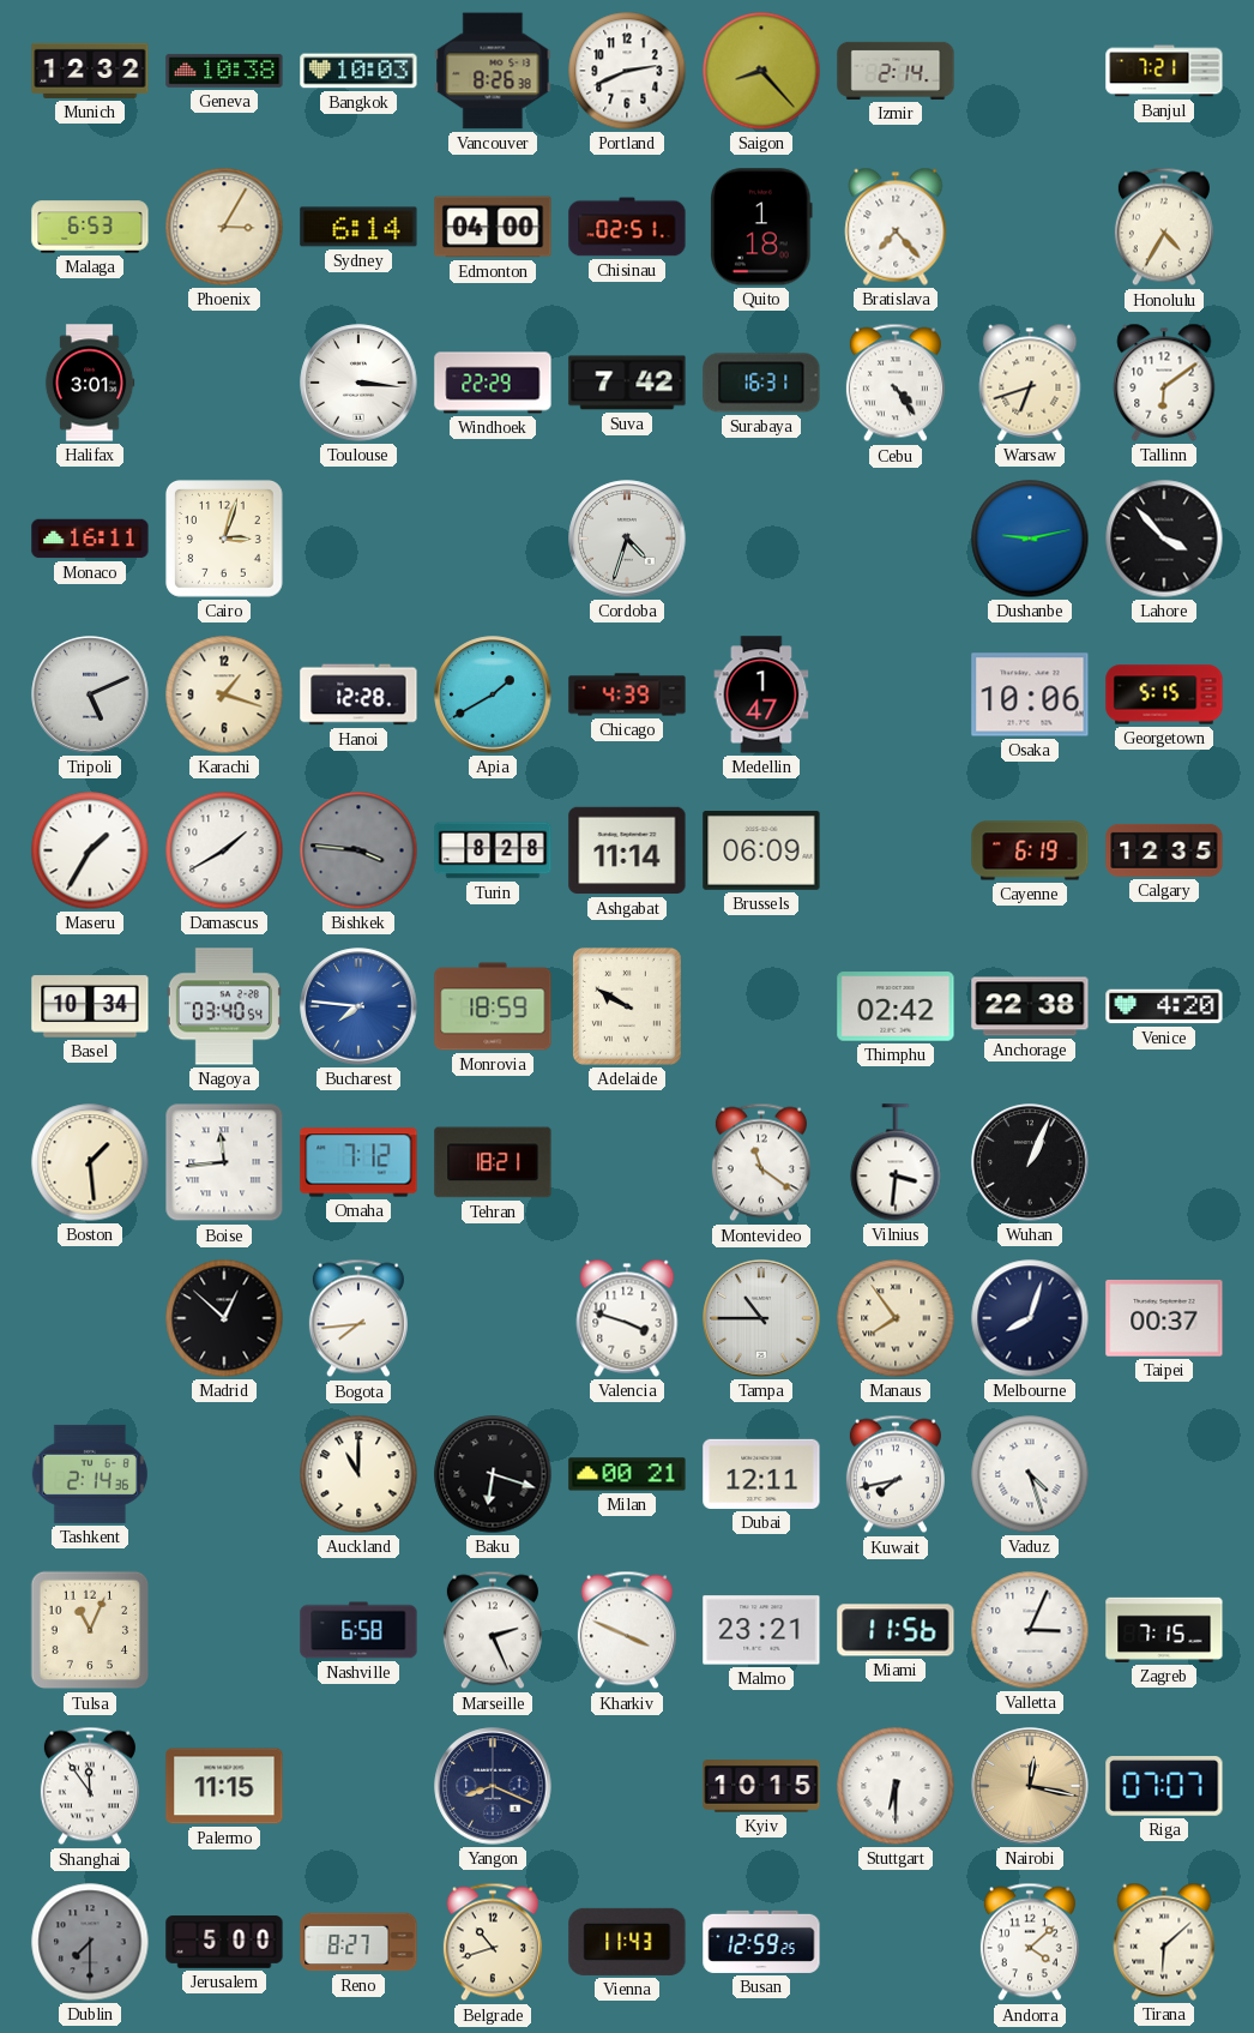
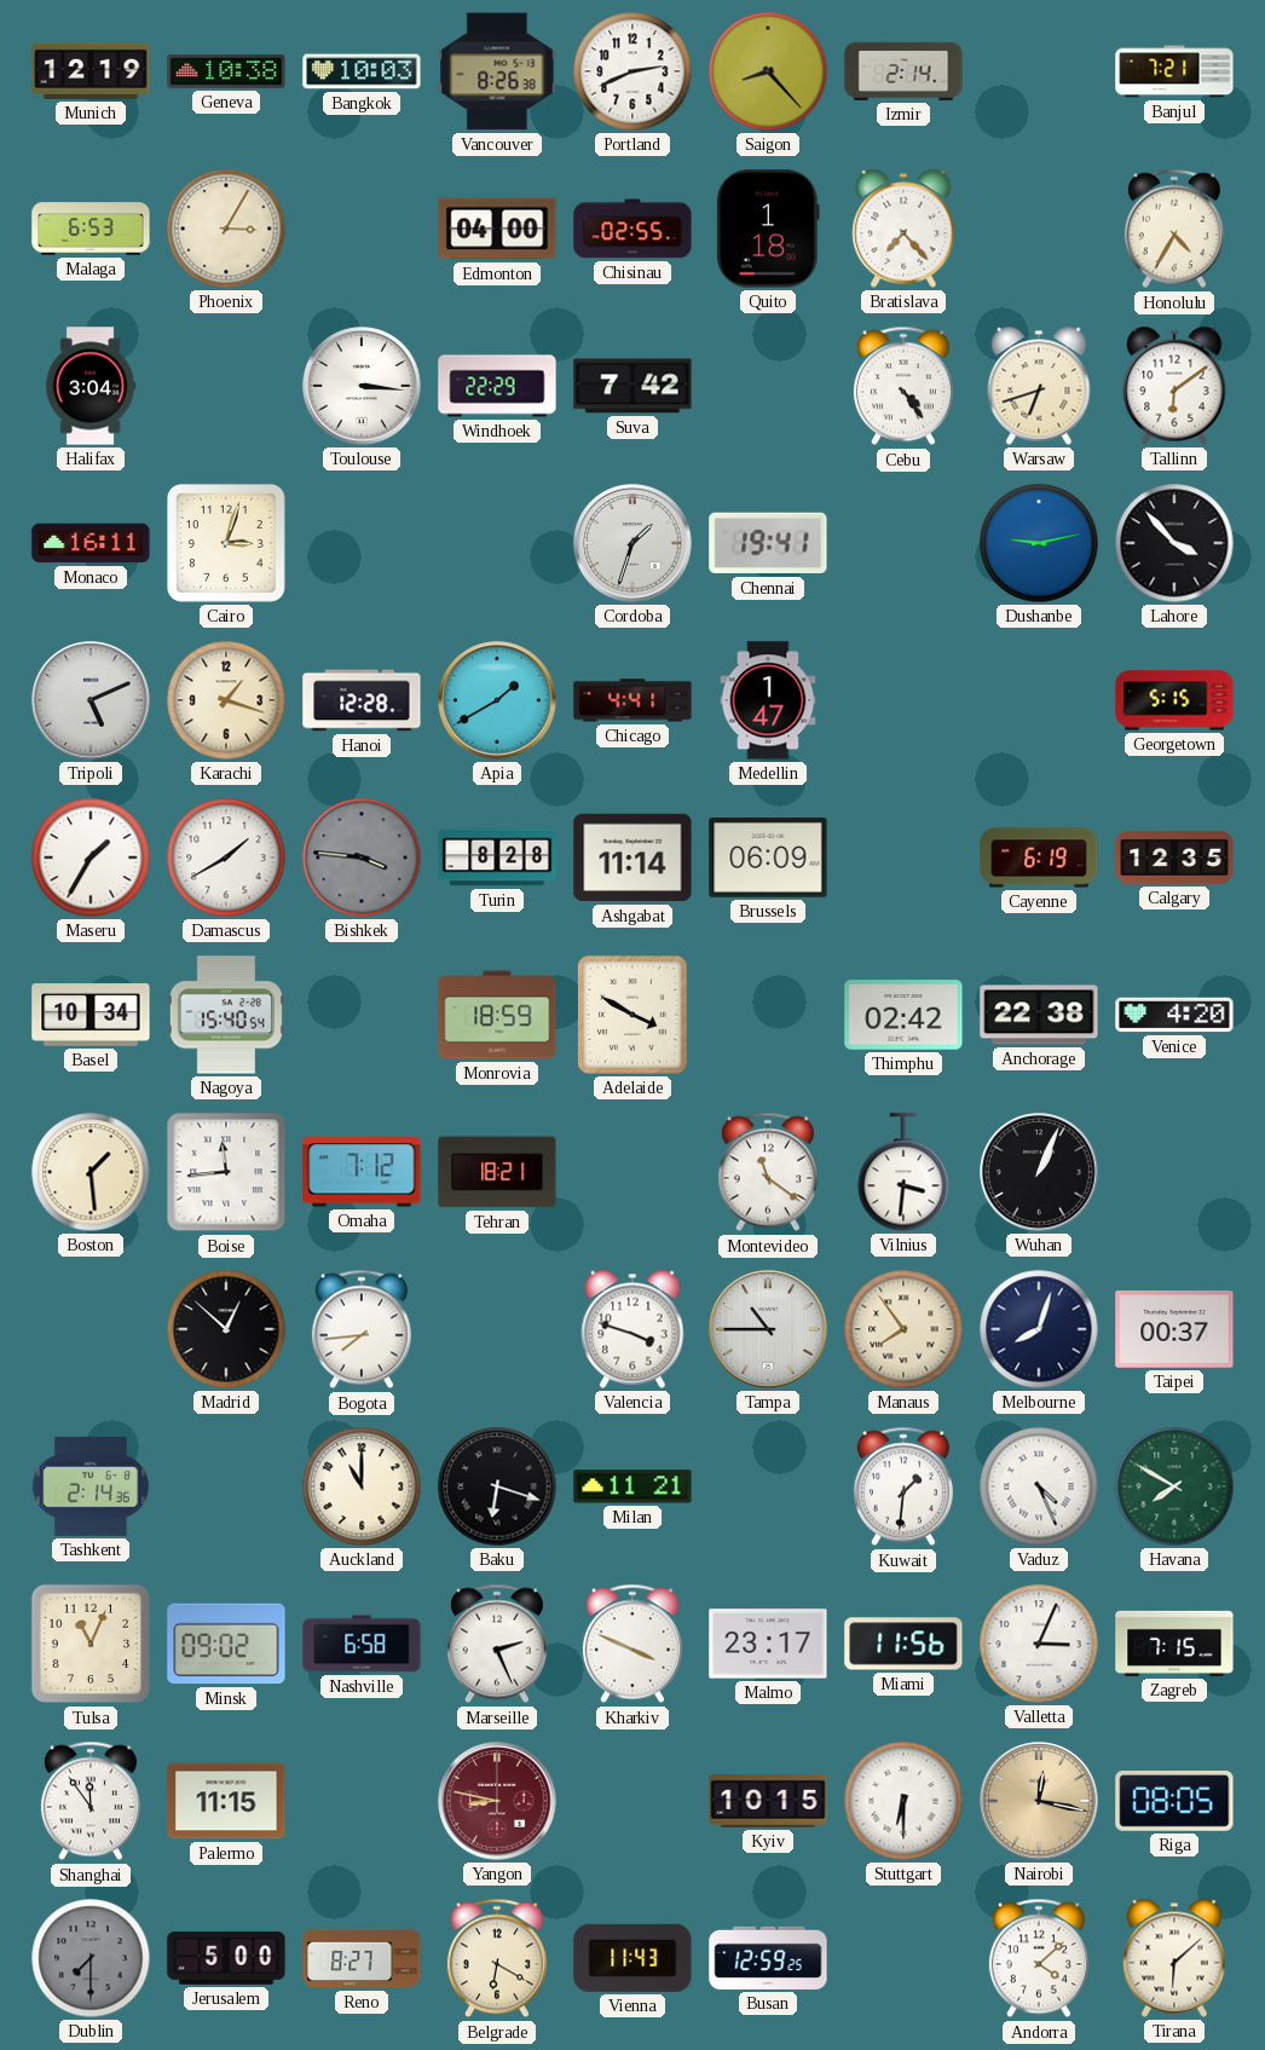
Munich: 12:32 -> 12:19 (91, 71)
Sydney: 6:14 -> none (358, 227)
Chisinau: 02:51 -> 02:55 (632, 229)
Halifax: 3:01 -> 3:04 (91, 386)
Surabaya: 16:31 -> none (761, 383)
Cordoba: 4:33 -> 1:33 (632, 543)
Chennai: none -> 19:41 (768, 543)
Chicago: 4:39 -> 4:41 (632, 700)
Osaka: 10:06 -> none (1030, 694)
Nagoya: 03:40 -> 15:40 (226, 1015)
Bucharest: 7:46 -> none (358, 1006)
Adelaide: 9:50 -> 3:50 (632, 1015)
Milan: 00:21 -> 11:21 (632, 1486)
Dubai: 12:11 -> none (761, 1474)
Kuwait: 7:43 -> 1:31 (903, 1486)
Vaduz: 4:27 -> 4:26 (1039, 1486)
Havana: none -> 7:50 (1174, 1486)
Minsk: none -> 09:02 (226, 1644)
Malmo: 23:21 -> 23:17 (768, 1644)
Yangon: 8:19 -> 8:47 (497, 1801)
Yangon dial: navy -> burgundy (497, 1801)
Riga: 07:07 -> 08:05 (1174, 1801)
Belgrade: 10:42 -> 6:20 (497, 1958)
